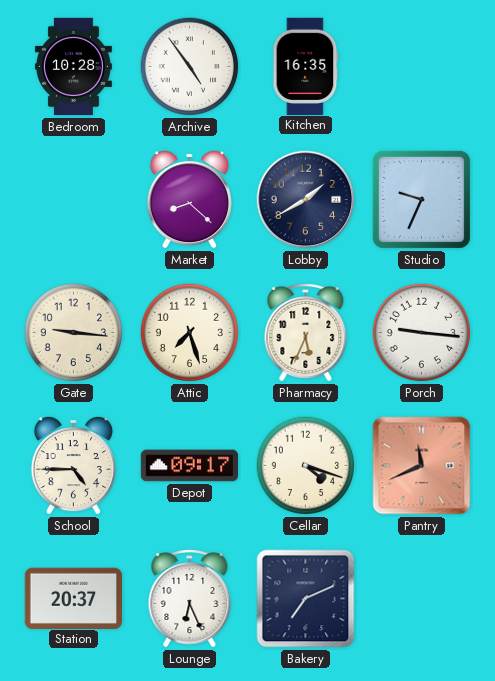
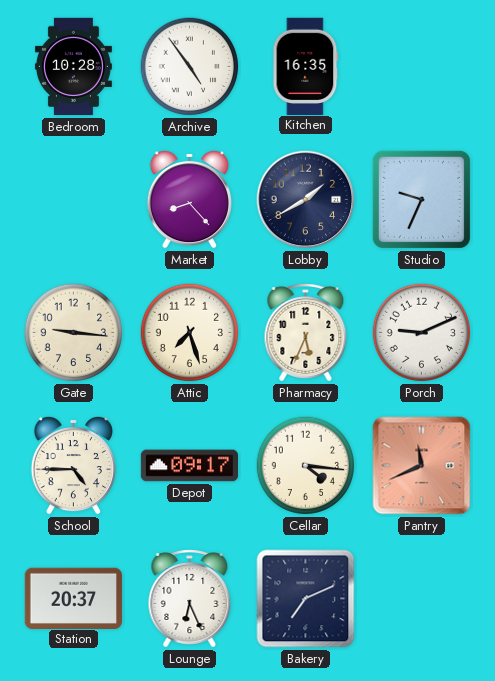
Market: 8:22 -> 8:23 (189, 199)
Porch: 9:16 -> 9:11 (422, 333)
Cellar: 4:18 -> 4:16 (306, 466)
